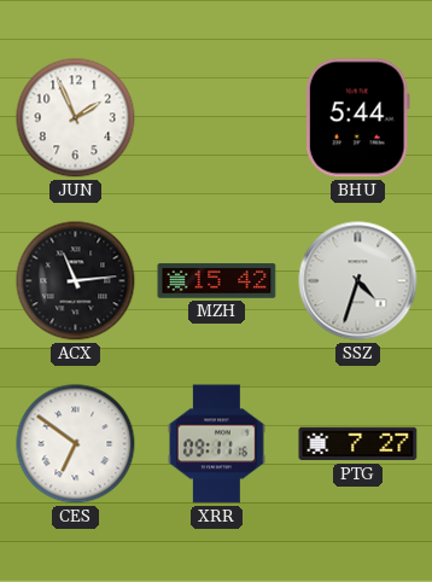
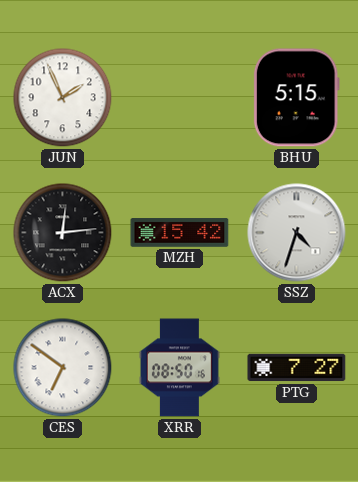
BHU: 5:44 -> 5:15 (296, 98)
ACX: 11:14 -> 12:14 (63, 233)
XRR: 09:11 -> 08:50 (179, 368)
